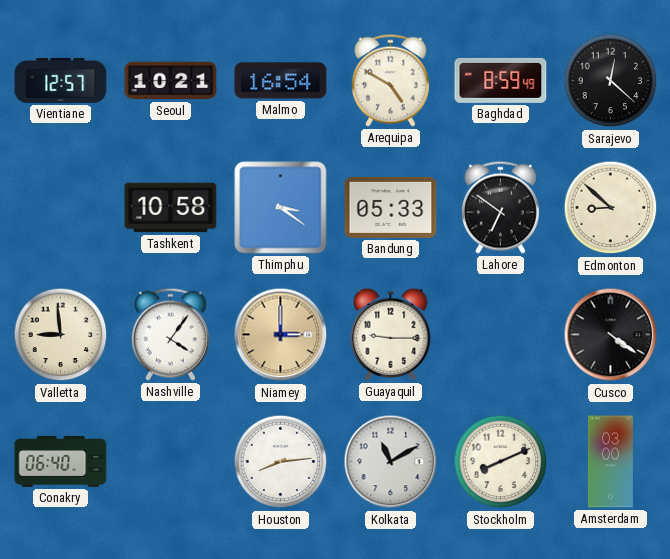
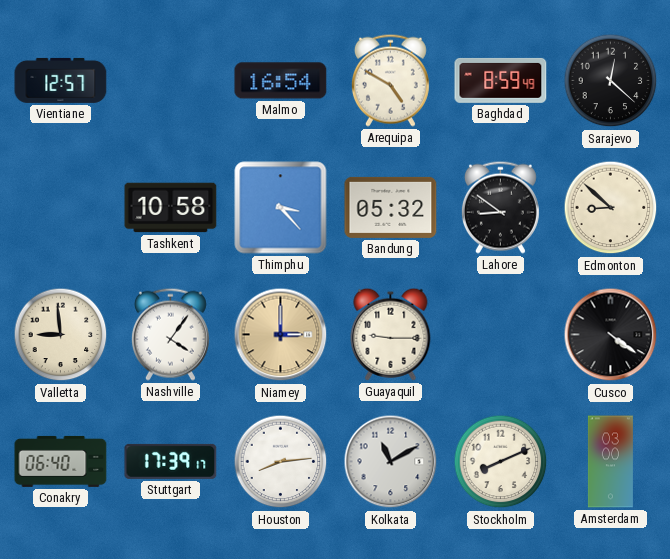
Seoul: 10:21 -> none (171, 81)
Thimphu: 3:21 -> 3:23 (281, 208)
Bandung: 05:33 -> 05:32 (391, 207)
Lahore: 6:51 -> 8:51 (500, 207)
Stuttgart: none -> 17:39 (171, 461)
